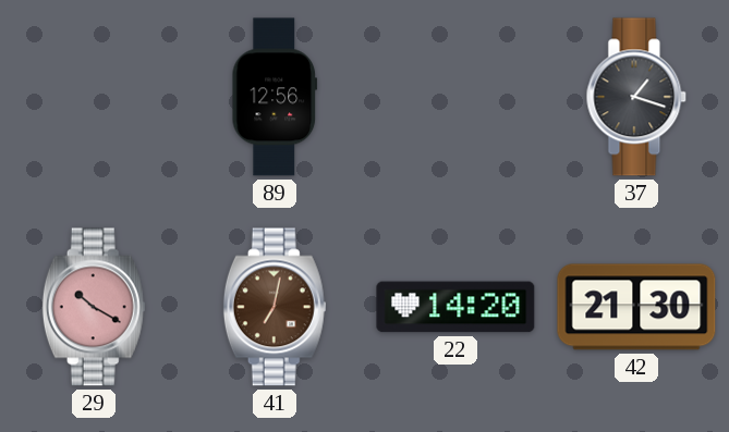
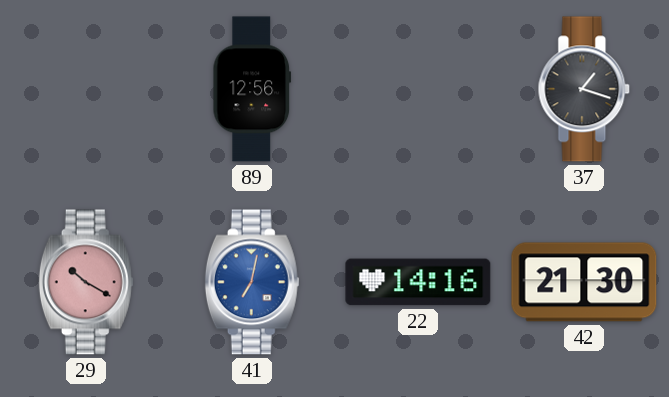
41 dial: brown -> blue (252, 282)
22: 14:20 -> 14:16 (418, 282)
